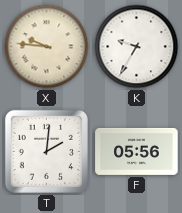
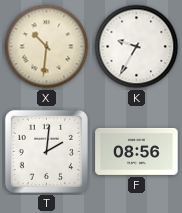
X: 9:46 -> 10:31 (47, 47)
F: 05:56 -> 08:56 (137, 151)
